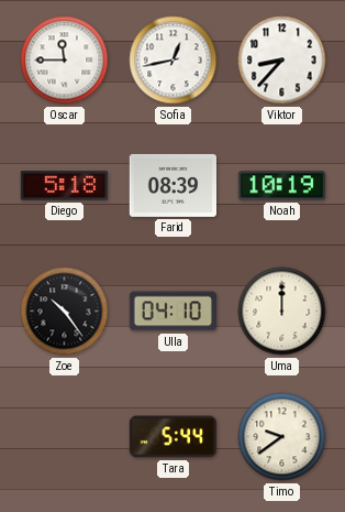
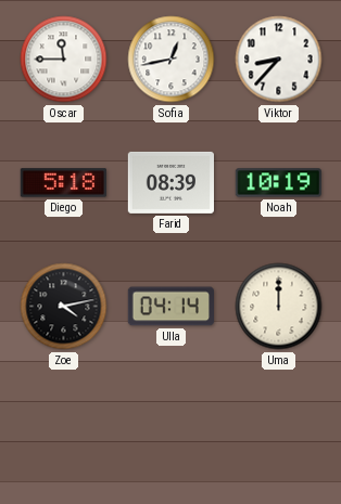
Zoe: 10:24 -> 4:13 (64, 307)
Ulla: 04:10 -> 04:14 (172, 307)
Tara: 5:44 -> none (174, 437)
Timo: 9:39 -> none (282, 437)
